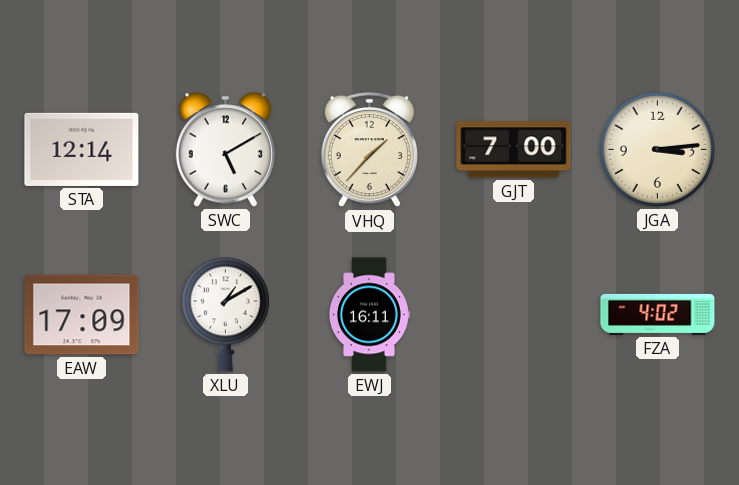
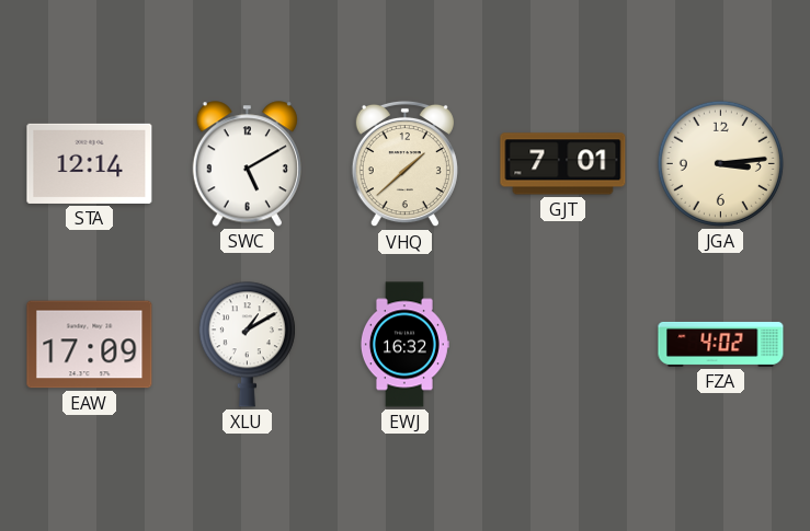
VHQ: 1:37 -> 1:38 (404, 164)
GJT: 7:00 -> 7:01 (563, 164)
EWJ: 16:11 -> 16:32 (404, 345)
